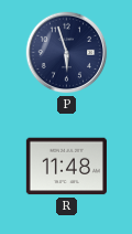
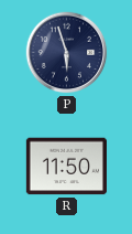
R: 11:48 -> 11:50 (66, 167)
